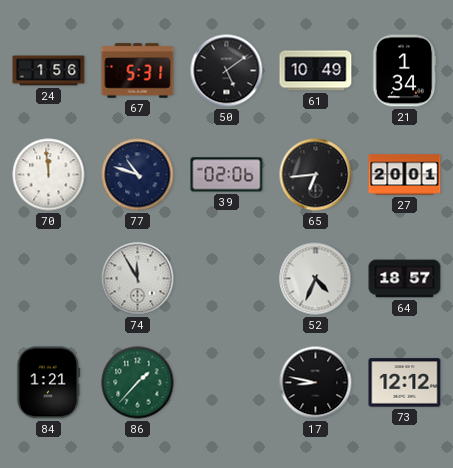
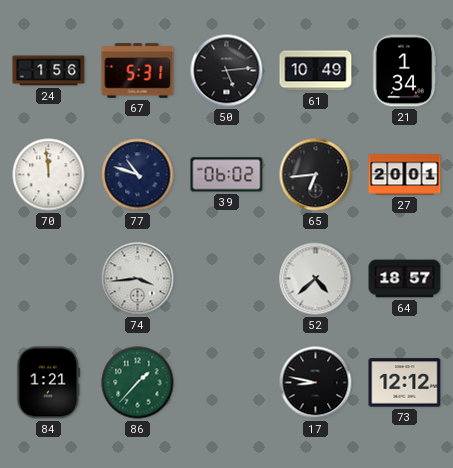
50: 5:09 -> 5:14 (227, 71)
39: 02:06 -> 06:02 (227, 175)
74: 11:55 -> 3:44 (138, 279)
52: 4:34 -> 4:38 (316, 279)
